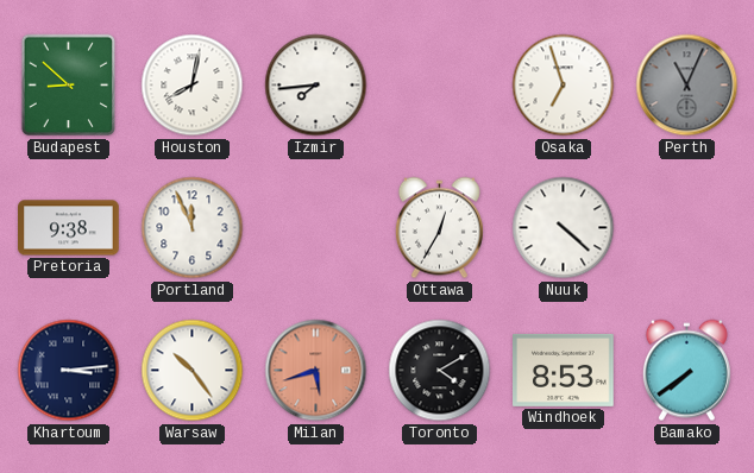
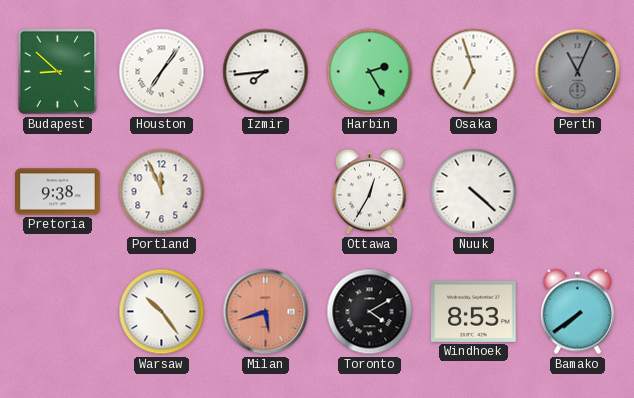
Houston: 8:02 -> 7:06 (162, 72)
Harbin: none -> 2:25 (370, 72)
Khartoum: 3:14 -> none (69, 371)
